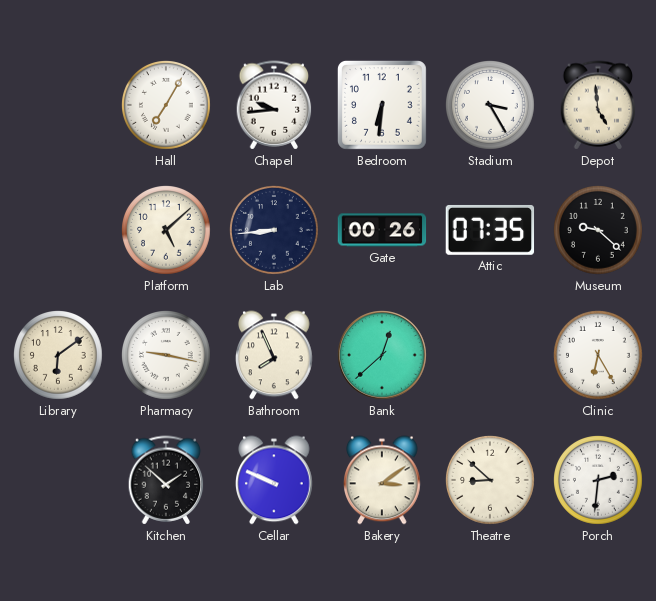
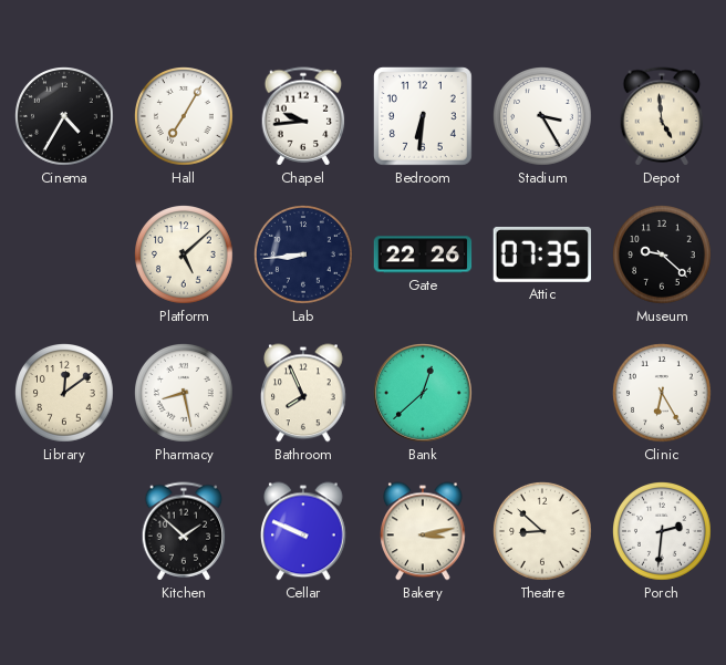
Cinema: none -> 4:35 (65, 117)
Gate: 00:26 -> 22:26 (423, 254)
Library: 6:09 -> 12:09 (65, 394)
Pharmacy: 9:17 -> 8:28 (185, 394)
Bakery: 3:09 -> 3:13 (424, 531)
